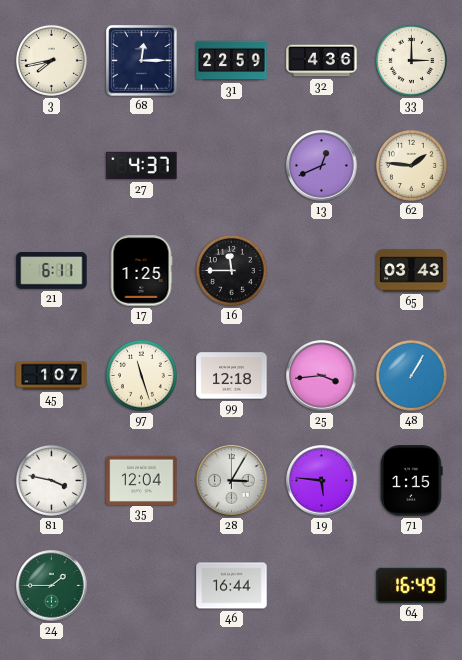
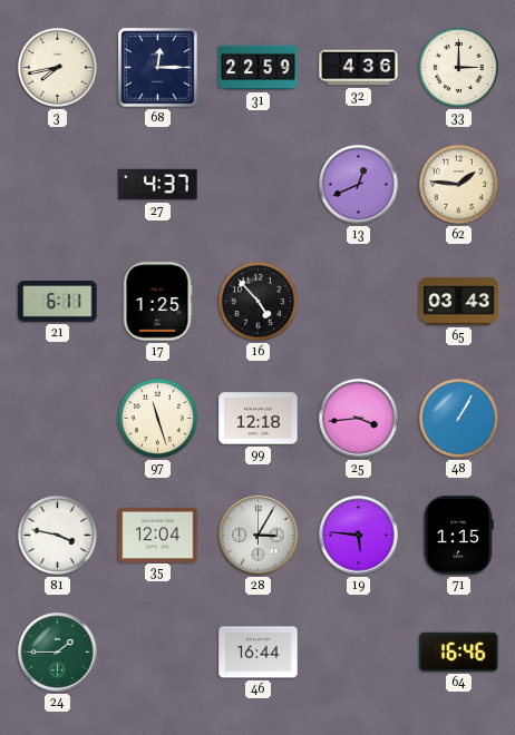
16: 11:45 -> 4:53 (257, 301)
45: 1:07 -> none (52, 376)
64: 16:49 -> 16:46 (459, 651)
